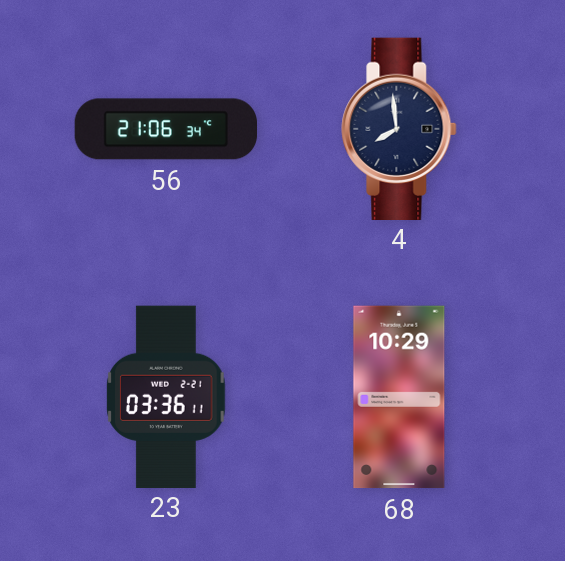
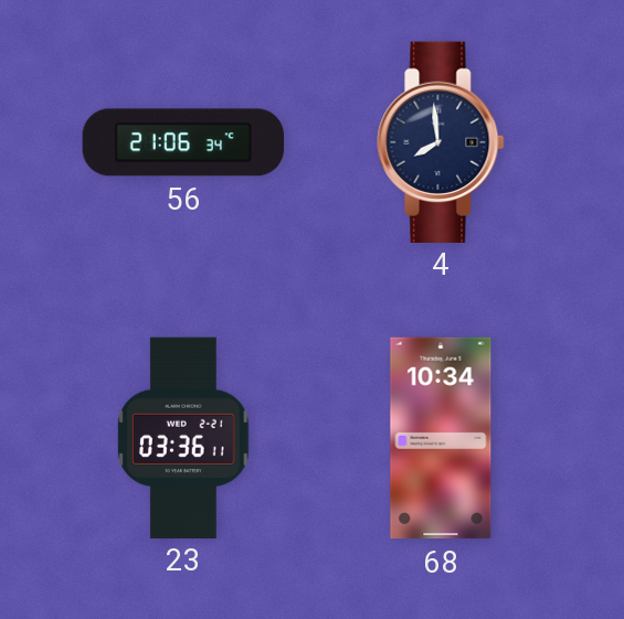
68: 10:29 -> 10:34 (441, 438)
